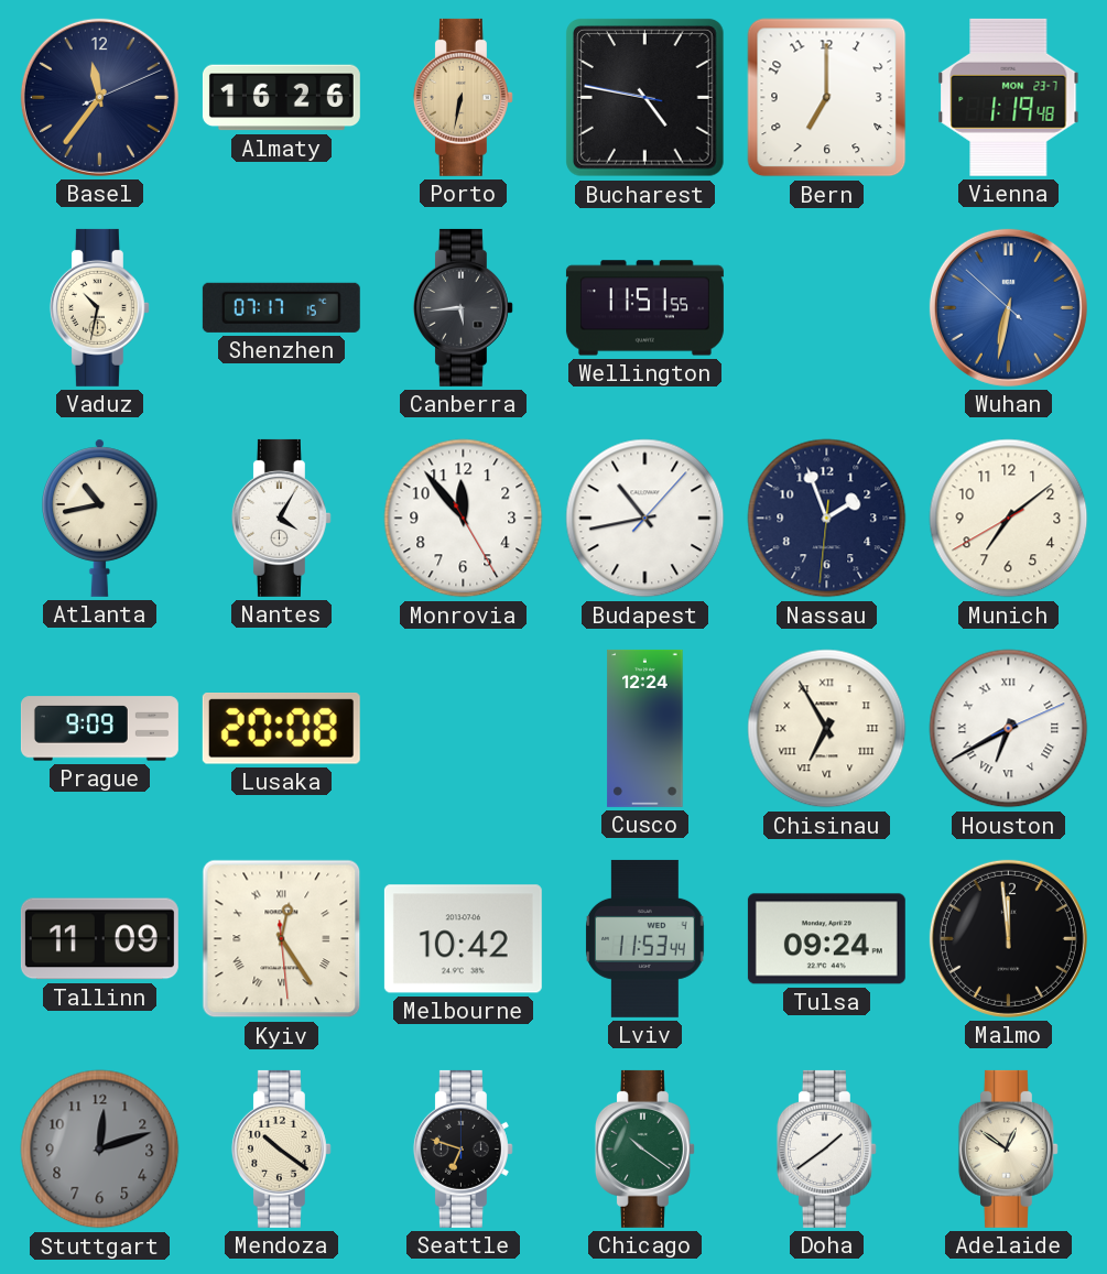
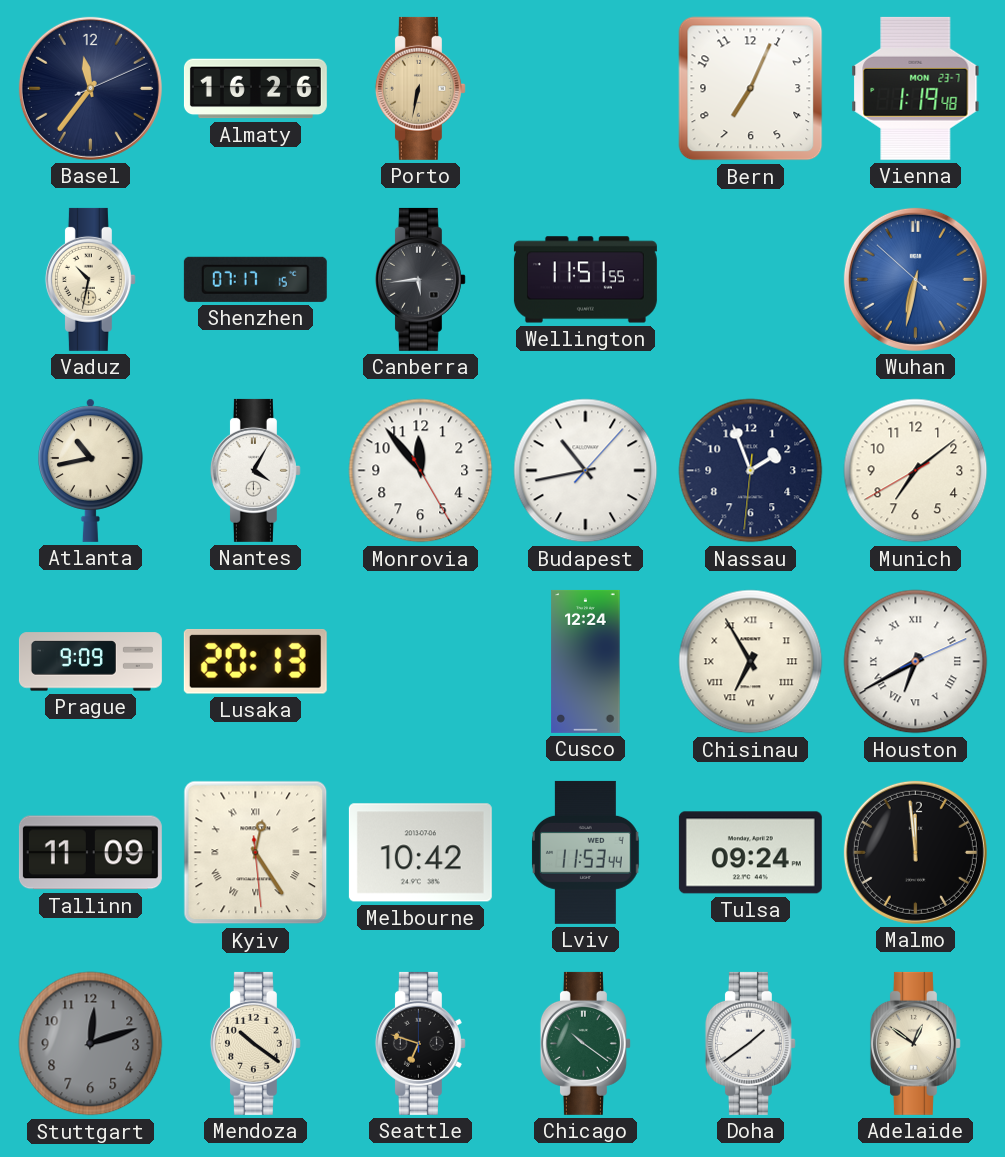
Bucharest: 4:46 -> none (645, 98)
Bern: 7:00 -> 7:04 (751, 89)
Lusaka: 20:08 -> 20:13 (255, 662)
